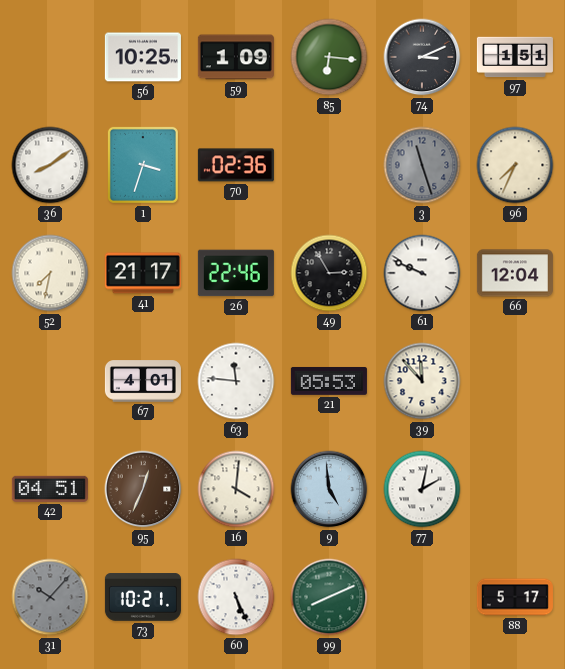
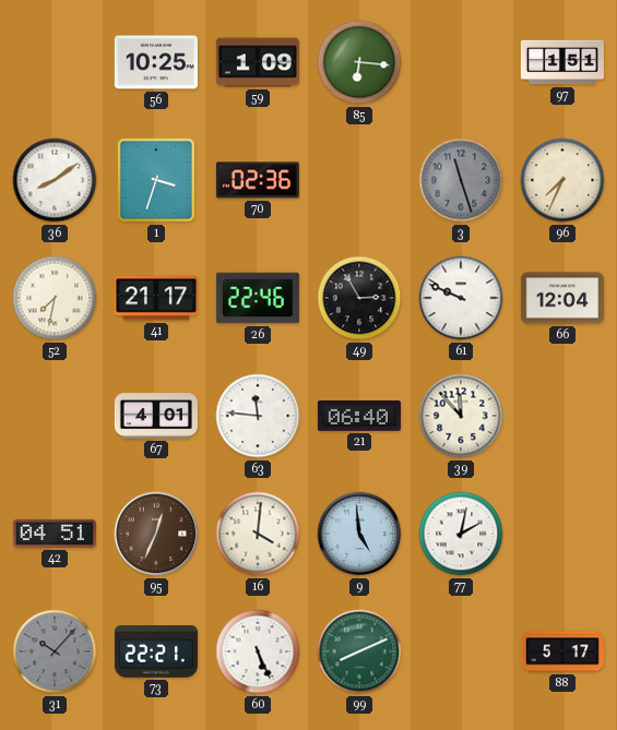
74: 3:11 -> none (422, 57)
21: 05:53 -> 06:40 (359, 416)
73: 10:21 -> 22:21 (156, 651)
